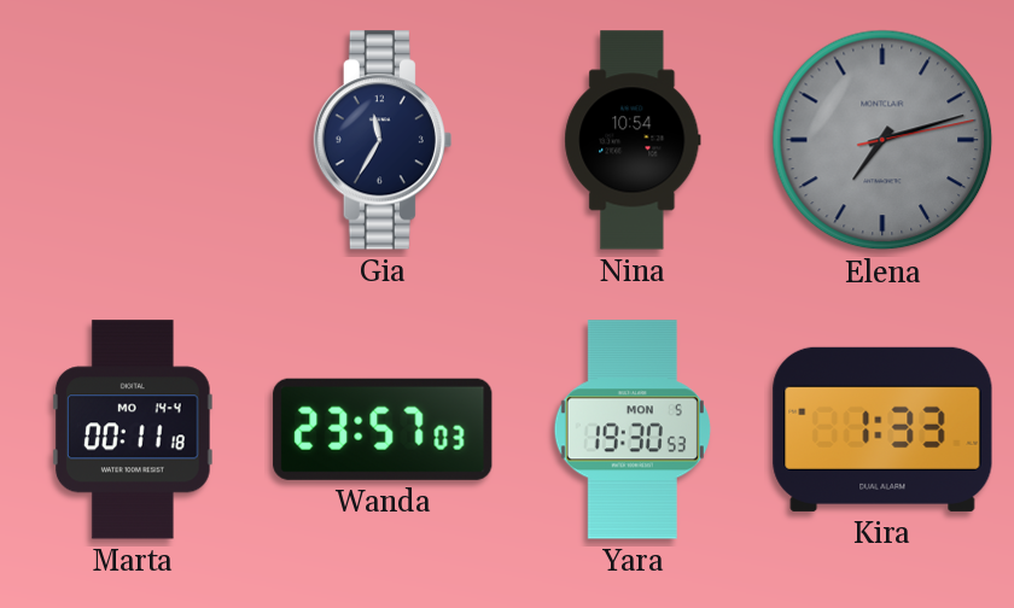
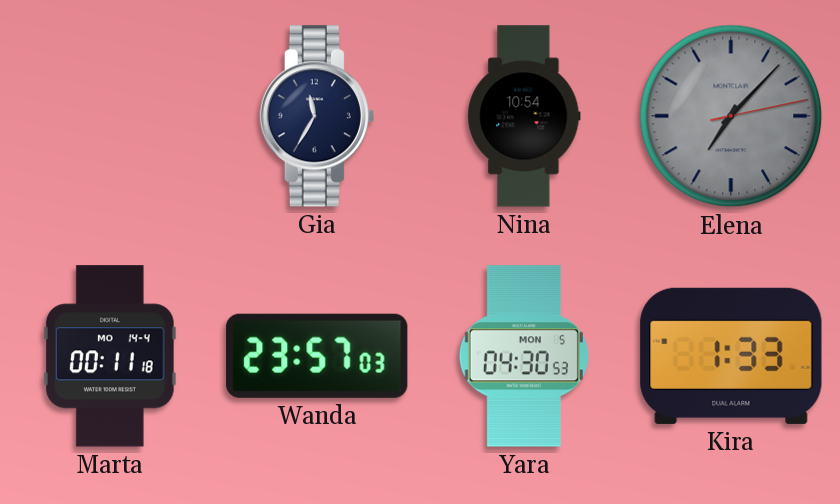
Elena: 7:12 -> 7:07 (731, 116)
Yara: 19:30 -> 04:30 (524, 356)
